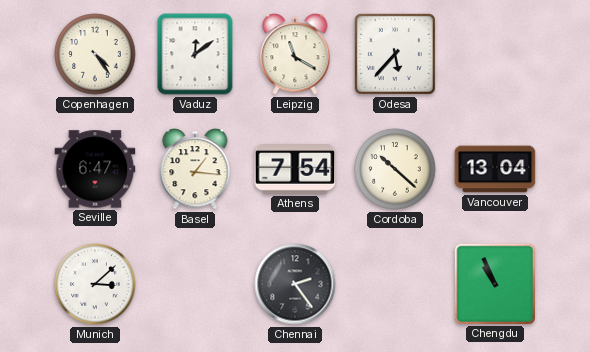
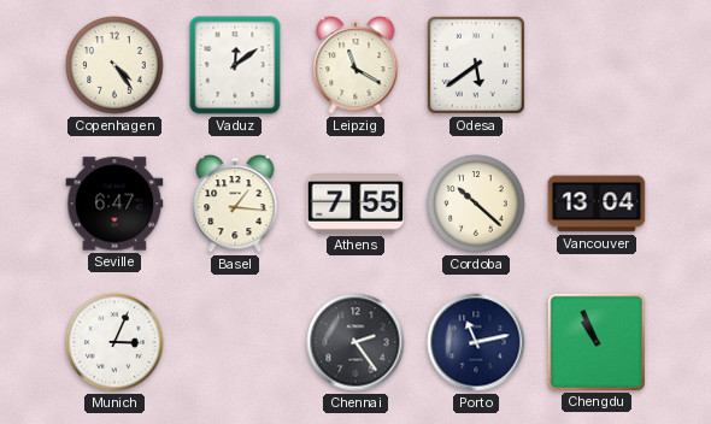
Odesa: 5:37 -> 5:39 (476, 65)
Athens: 7:54 -> 7:55 (355, 205)
Munich: 3:08 -> 3:04 (114, 342)
Porto: none -> 11:13 (476, 342)
